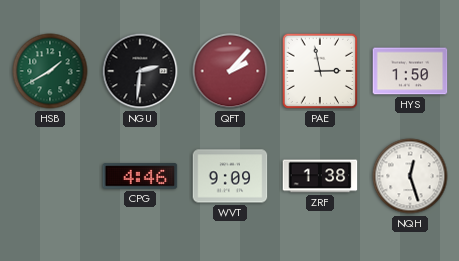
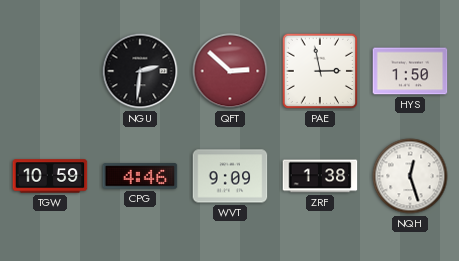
HSB: 1:40 -> none (50, 71)
QFT: 2:07 -> 2:52 (230, 71)
TGW: none -> 10:59 (50, 176)
